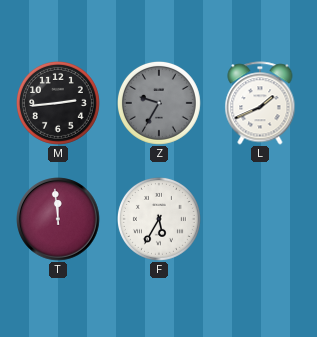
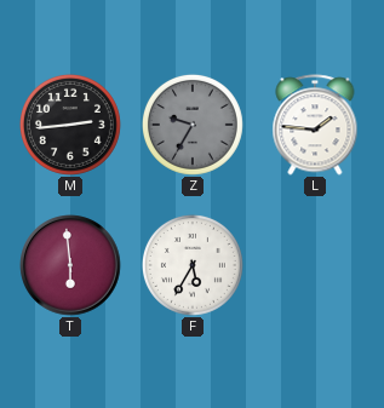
L: 1:41 -> 1:46 (315, 125)
T: 11:59 -> 5:59 (70, 265)
